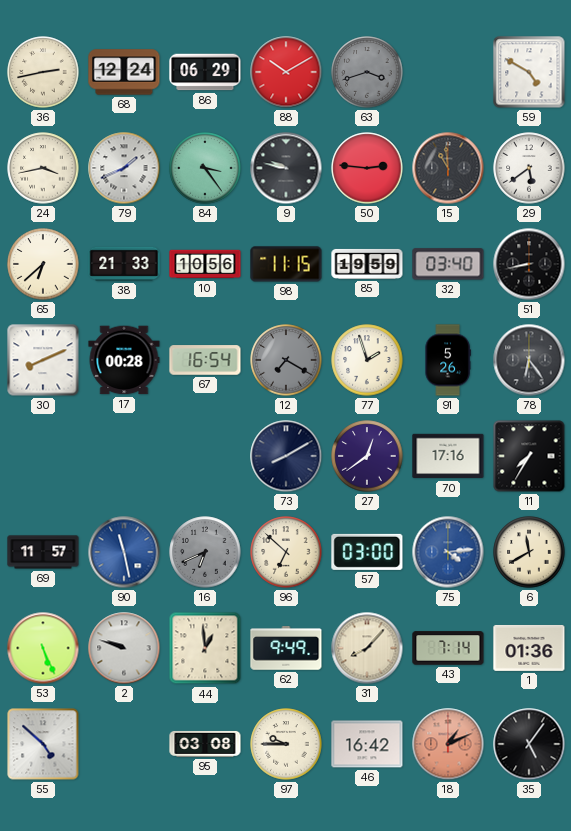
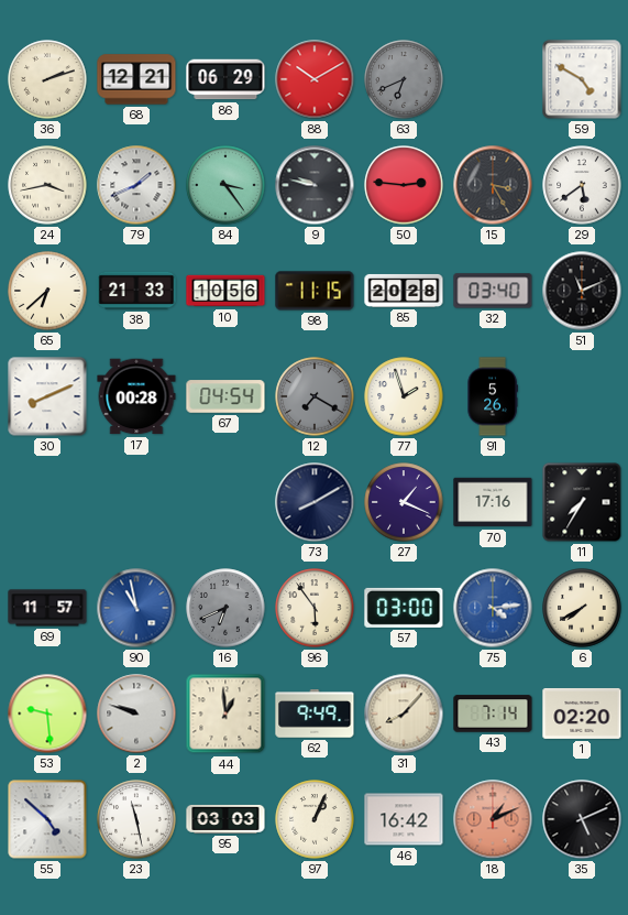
36: 2:43 -> 2:12 (47, 79)
68: 12:24 -> 12:21 (136, 79)
63: 3:42 -> 6:41 (404, 79)
15: 10:59 -> 3:25 (493, 185)
85: 19:59 -> 20:28 (404, 291)
51: 8:43 -> 11:11 (582, 291)
67: 16:54 -> 04:54 (225, 396)
78: 6:24 -> none (529, 360)
27: 12:39 -> 1:19 (404, 502)
90: 11:28 -> 10:58 (136, 608)
96: 6:52 -> 5:54 (315, 608)
6: 11:40 -> 7:40 (582, 608)
53: 5:26 -> 9:29 (47, 714)
1: 01:36 -> 02:20 (582, 714)
23: none -> 11:28 (136, 819)
95: 03:08 -> 03:03 (225, 819)
97: 9:45 -> 1:04 (315, 819)
35: 5:06 -> 5:11 (582, 819)
